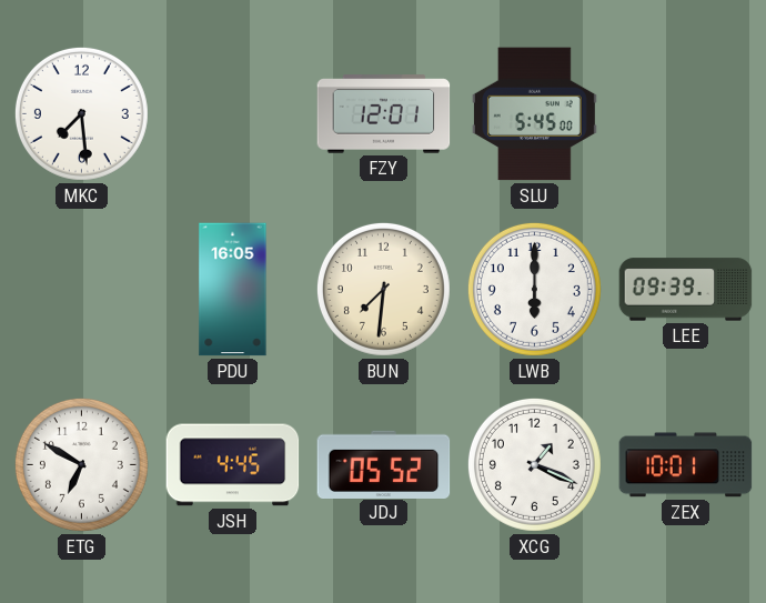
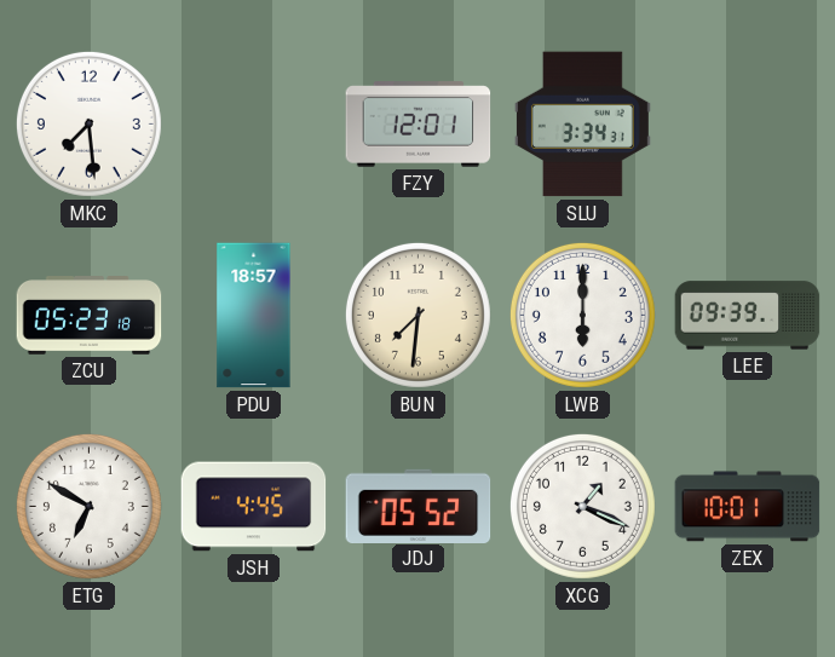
SLU: 5:45 -> 3:34 (582, 125)
ZCU: none -> 05:23 (90, 316)
PDU: 16:05 -> 18:57 (254, 316)
